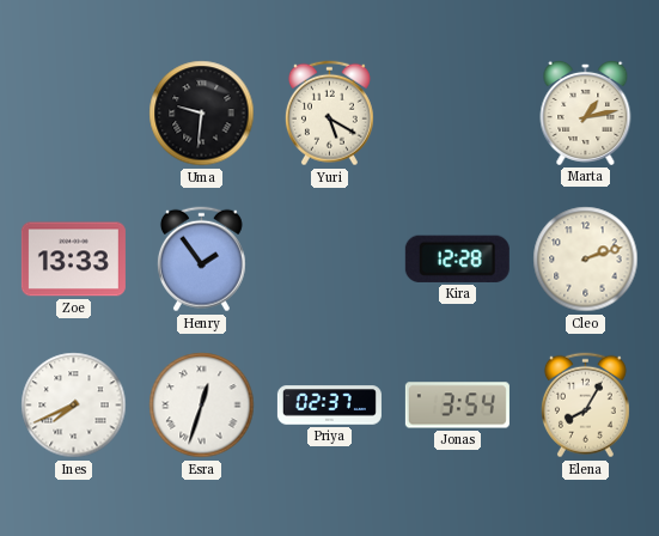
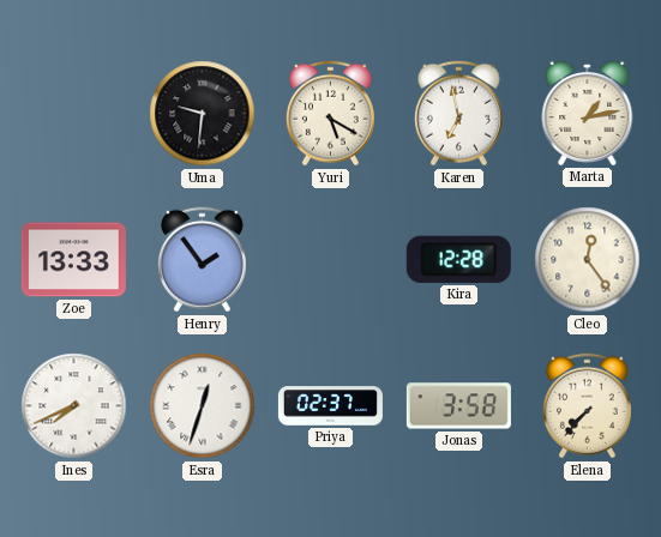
Karen: none -> 6:58 (458, 114)
Cleo: 2:12 -> 12:24 (588, 260)
Jonas: 3:54 -> 3:58 (458, 406)
Elena: 8:05 -> 7:37 (587, 406)
